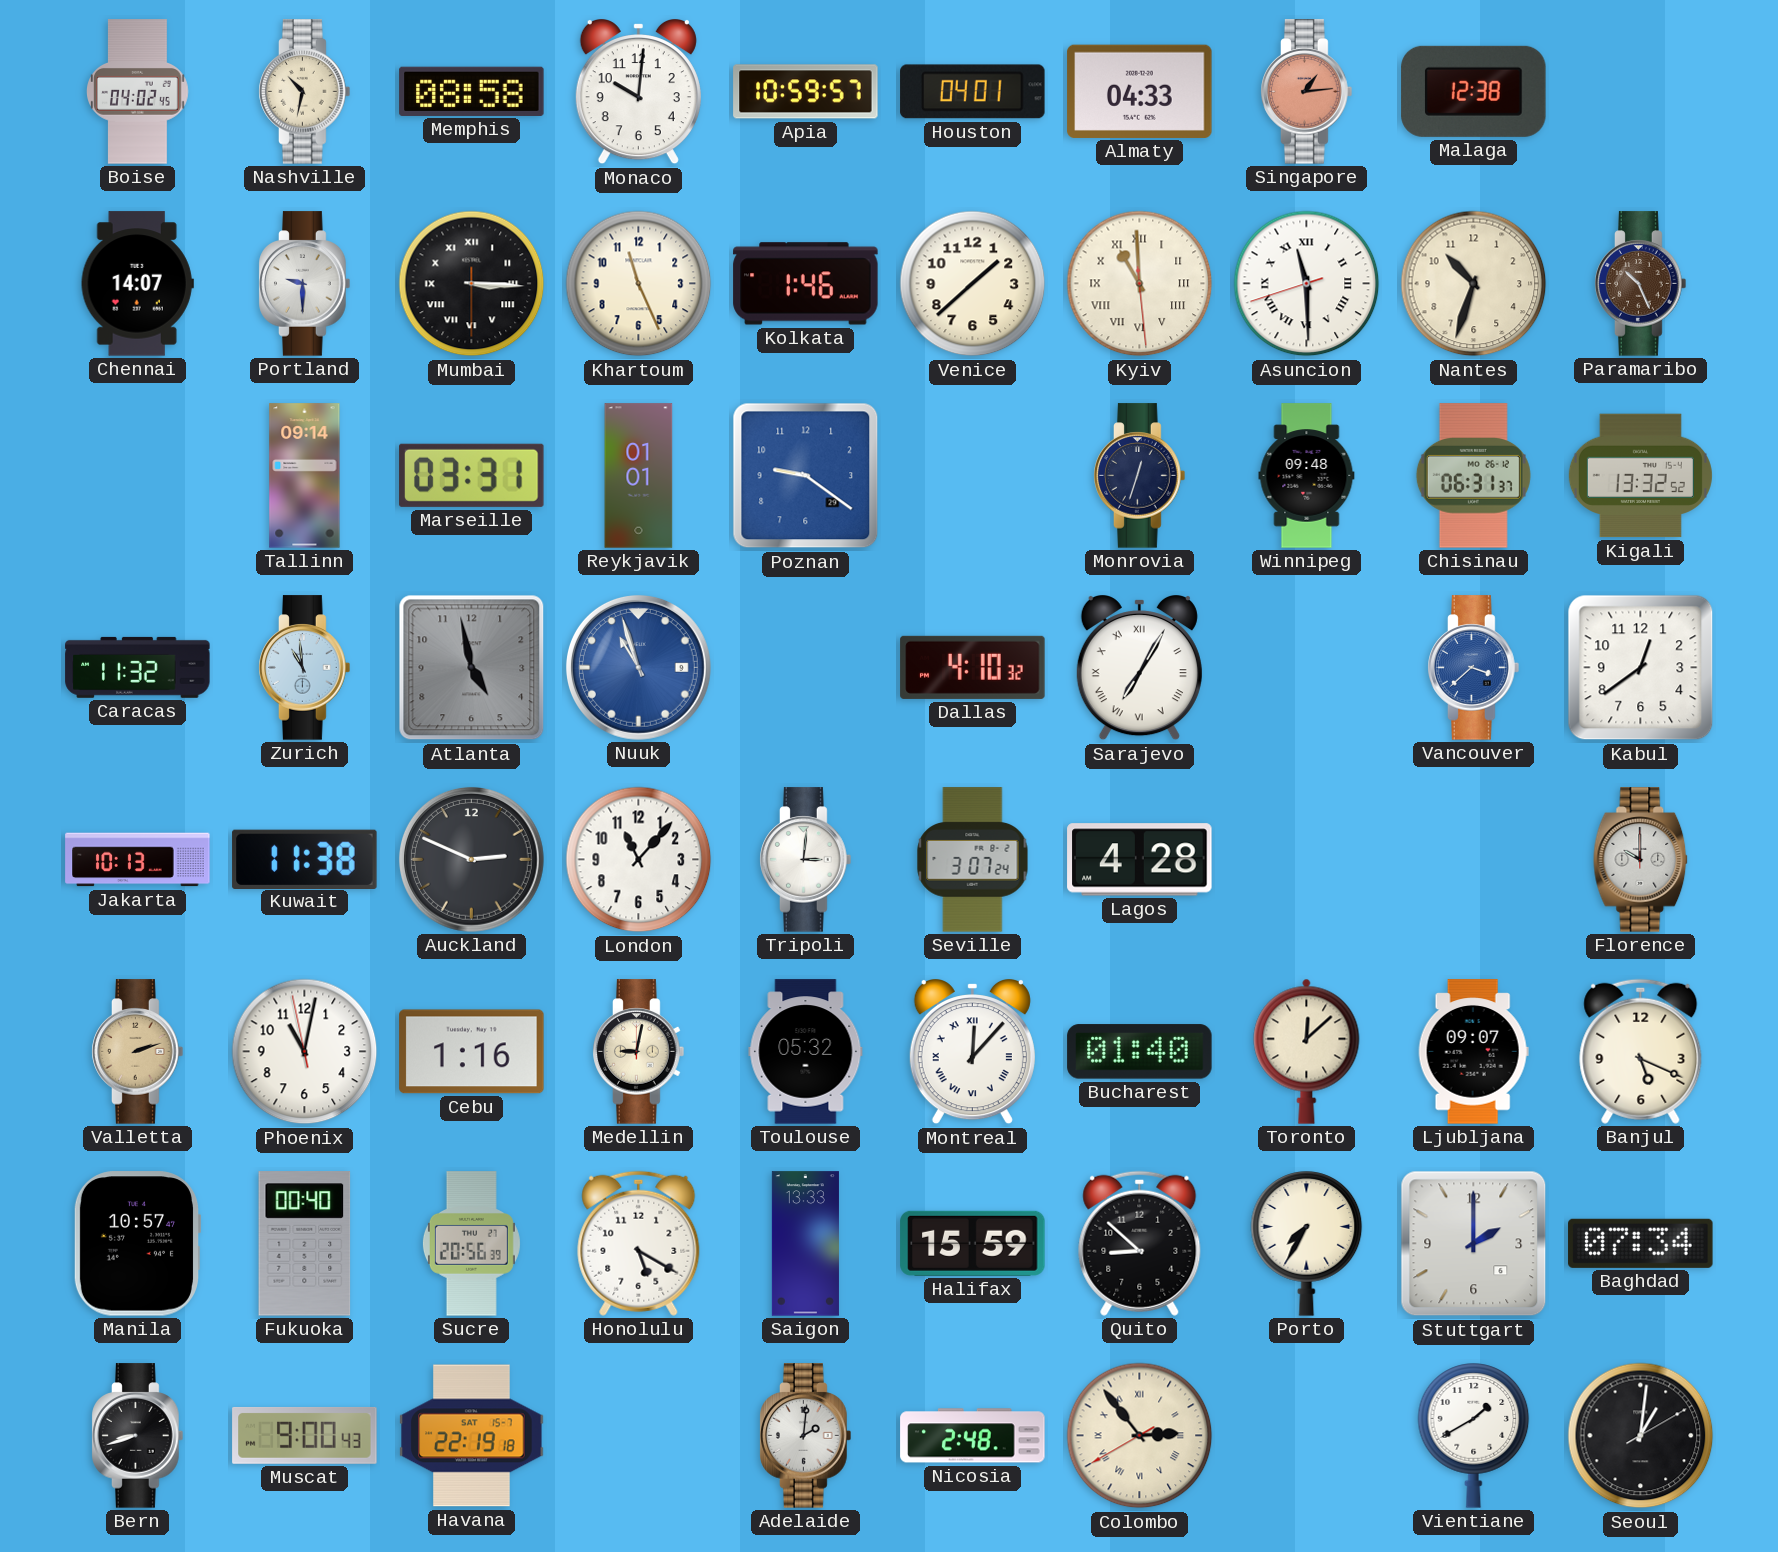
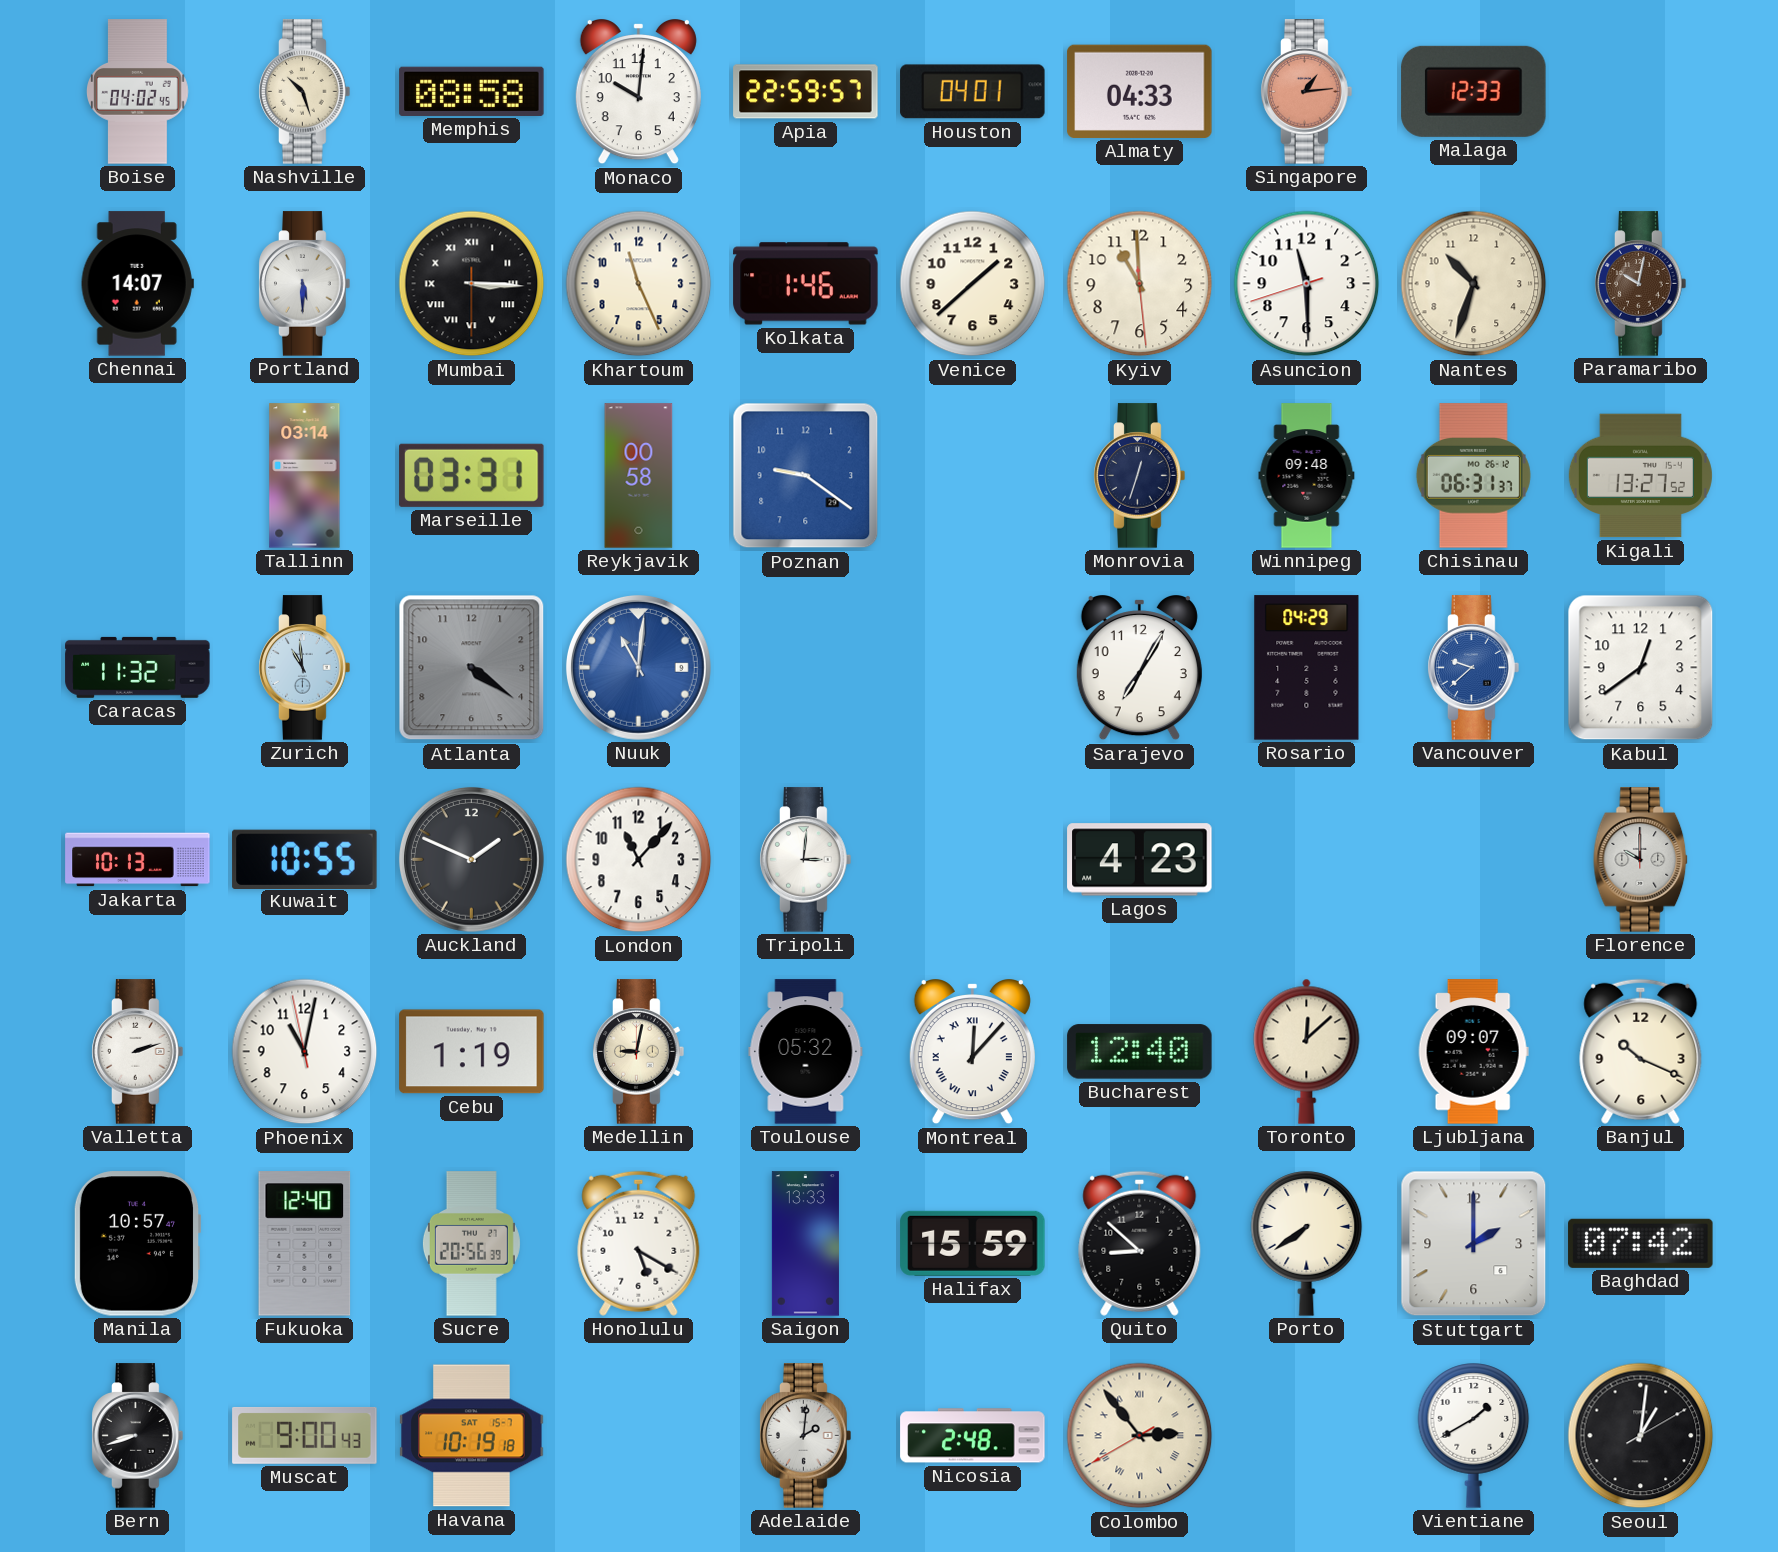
Nashville: 10:32 -> 10:27 (305, 92)
Apia: 10:59 -> 22:59 (806, 92)
Malaga: 12:38 -> 12:33 (1474, 91)
Portland: 9:30 -> 5:30 (305, 284)
Kyiv numerals: Roman -> Arabic (1140, 284)
Asuncion numerals: Roman -> Arabic (1307, 284)
Paramaribo: 10:26 -> 10:02 (1641, 284)
Tallinn: 09:14 -> 03:14 (305, 476)
Reykjavik: 01:01 -> 00:58 (639, 476)
Kigali: 13:32 -> 13:27 (1640, 476)
Atlanta: 4:58 -> 4:21 (472, 668)
Nuuk: 10:57 -> 11:01 (638, 667)
Dallas: 4:10 -> none (973, 667)
Sarajevo numerals: Roman -> Arabic (1139, 669)
Rosario: none -> 04:29 (1307, 668)
Vancouver: 3:38 -> 9:38 (1474, 668)
Kuwait: 11:38 -> 10:55 (305, 859)
Auckland: 2:49 -> 1:49 (471, 859)
Seville: 3:07 -> none (973, 860)
Lagos: 4:28 -> 4:23 (1140, 860)
Valletta dial: champagne -> white (138, 1052)
Cebu: 1:16 -> 1:19 (472, 1052)
Bucharest: 01:40 -> 12:40 (1140, 1052)
Banjul: 5:19 -> 10:19 (1641, 1051)
Fukuoka: 00:40 -> 12:40 (305, 1244)
Porto: 7:35 -> 7:39 (1307, 1244)
Baghdad: 07:34 -> 07:42 (1641, 1243)
Havana: 22:19 -> 10:19 (472, 1436)
